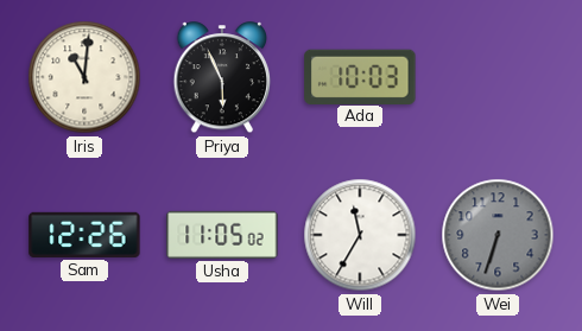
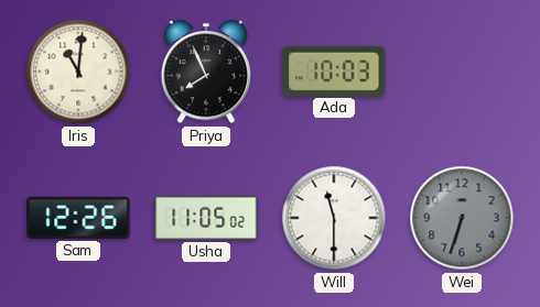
Priya: 5:56 -> 7:56 (206, 73)
Will: 11:35 -> 11:30 (334, 218)
